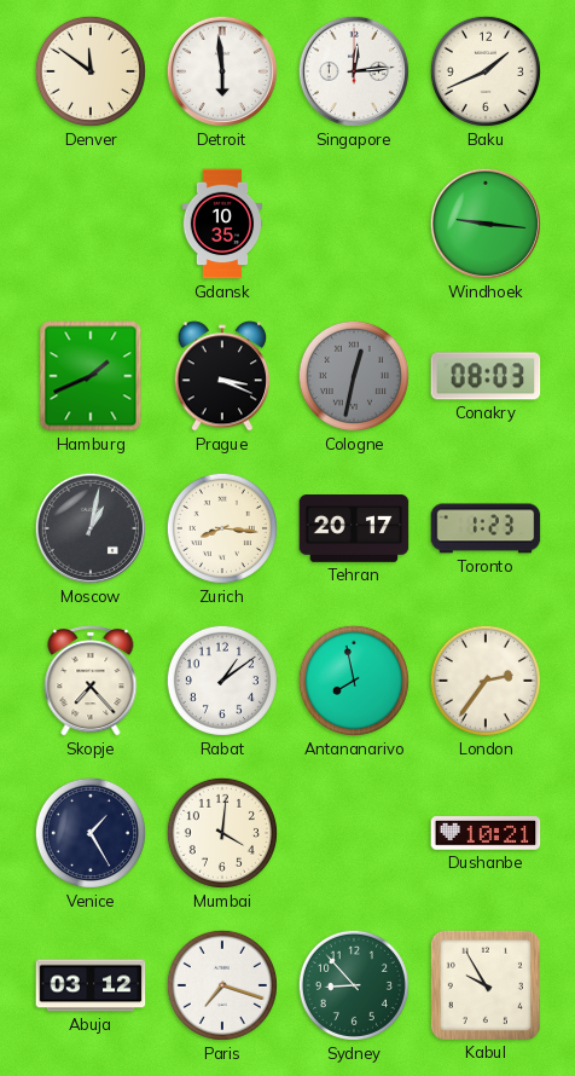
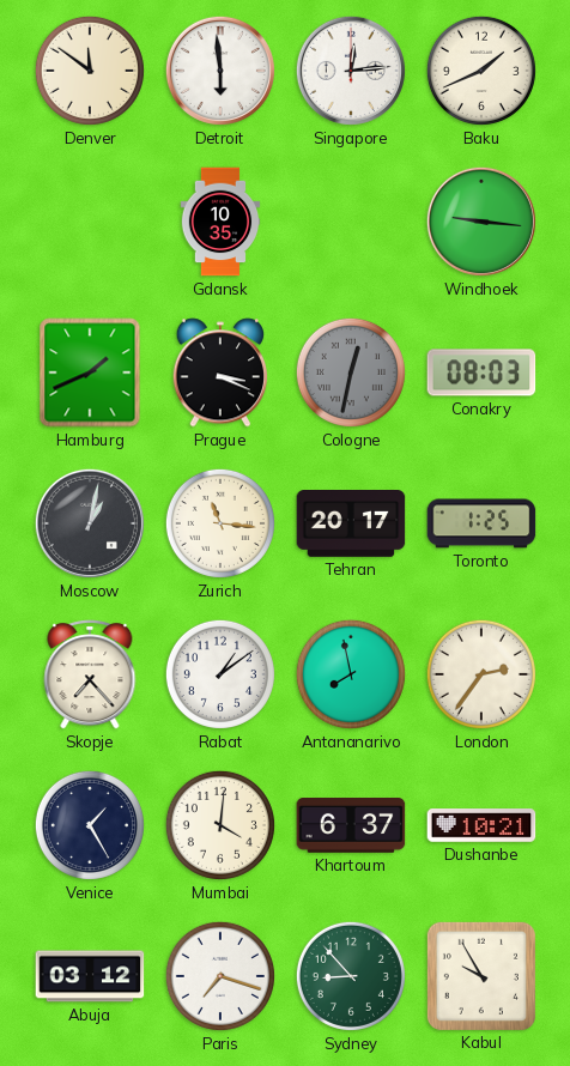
Zurich: 8:16 -> 11:16 (220, 523)
Toronto: 1:23 -> 1:25 (481, 523)
Khartoum: none -> 6:37 (351, 826)
